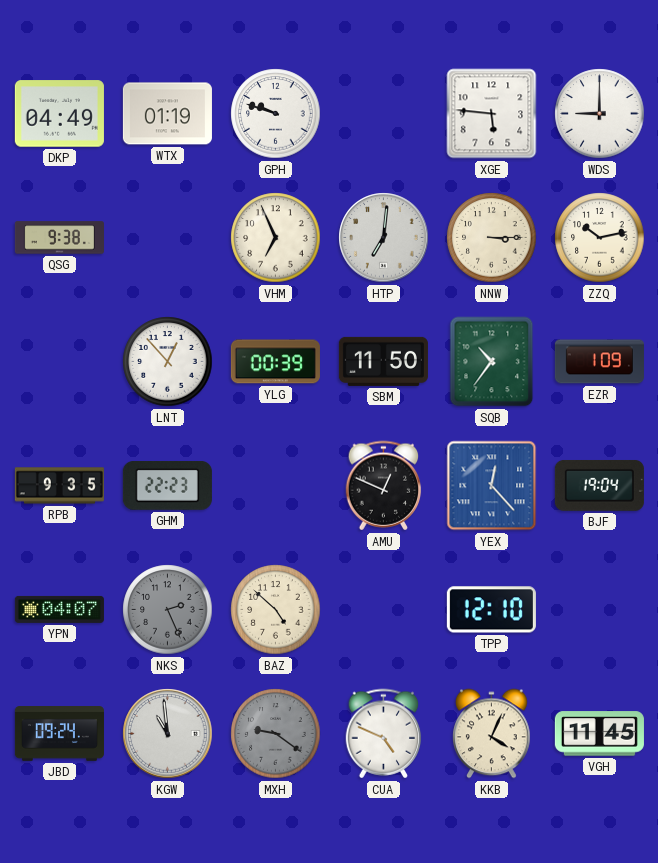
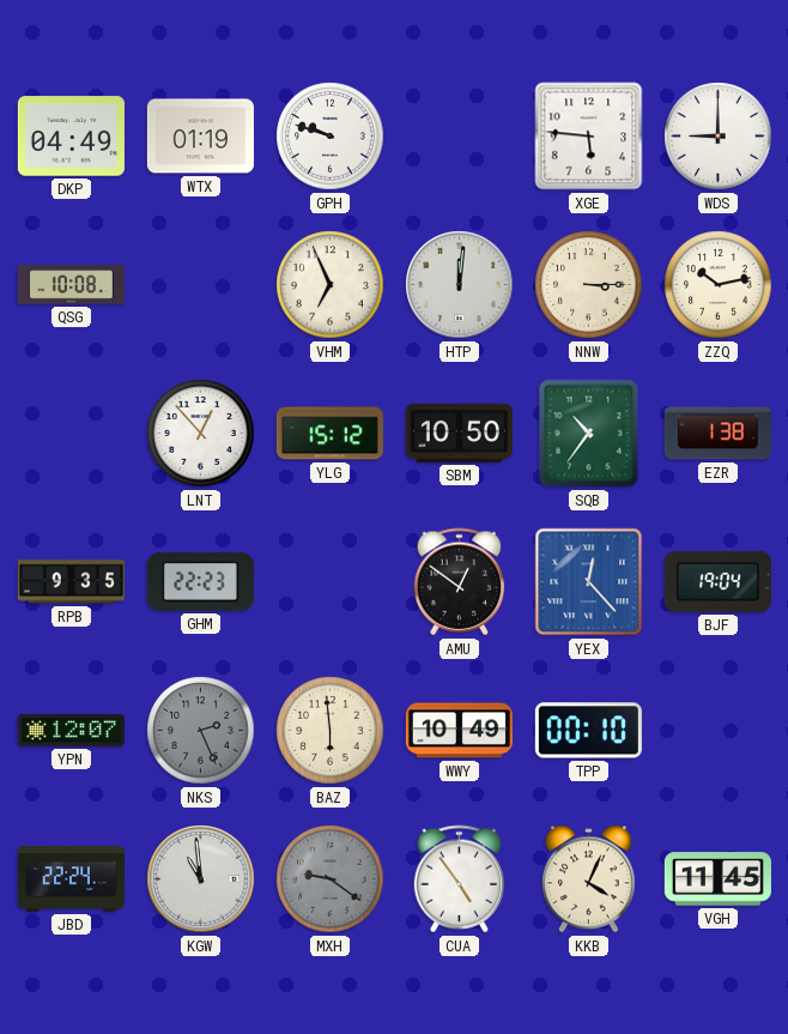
QSG: 9:38 -> 10:08 (71, 285)
HTP: 7:01 -> 12:01 (460, 285)
YLG: 00:39 -> 15:12 (329, 434)
SBM: 11:50 -> 10:50 (459, 433)
EZR: 1:09 -> 1:38 (717, 434)
AMU: 12:49 -> 12:51 (460, 582)
YPN: 04:07 -> 12:07 (71, 730)
BAZ: 4:52 -> 5:59 (331, 731)
WWY: none -> 10:49 (459, 731)
TPP: 12:10 -> 00:10 (588, 731)
JBD: 09:24 -> 22:24 (71, 879)
CUA: 4:49 -> 4:54 (460, 879)
